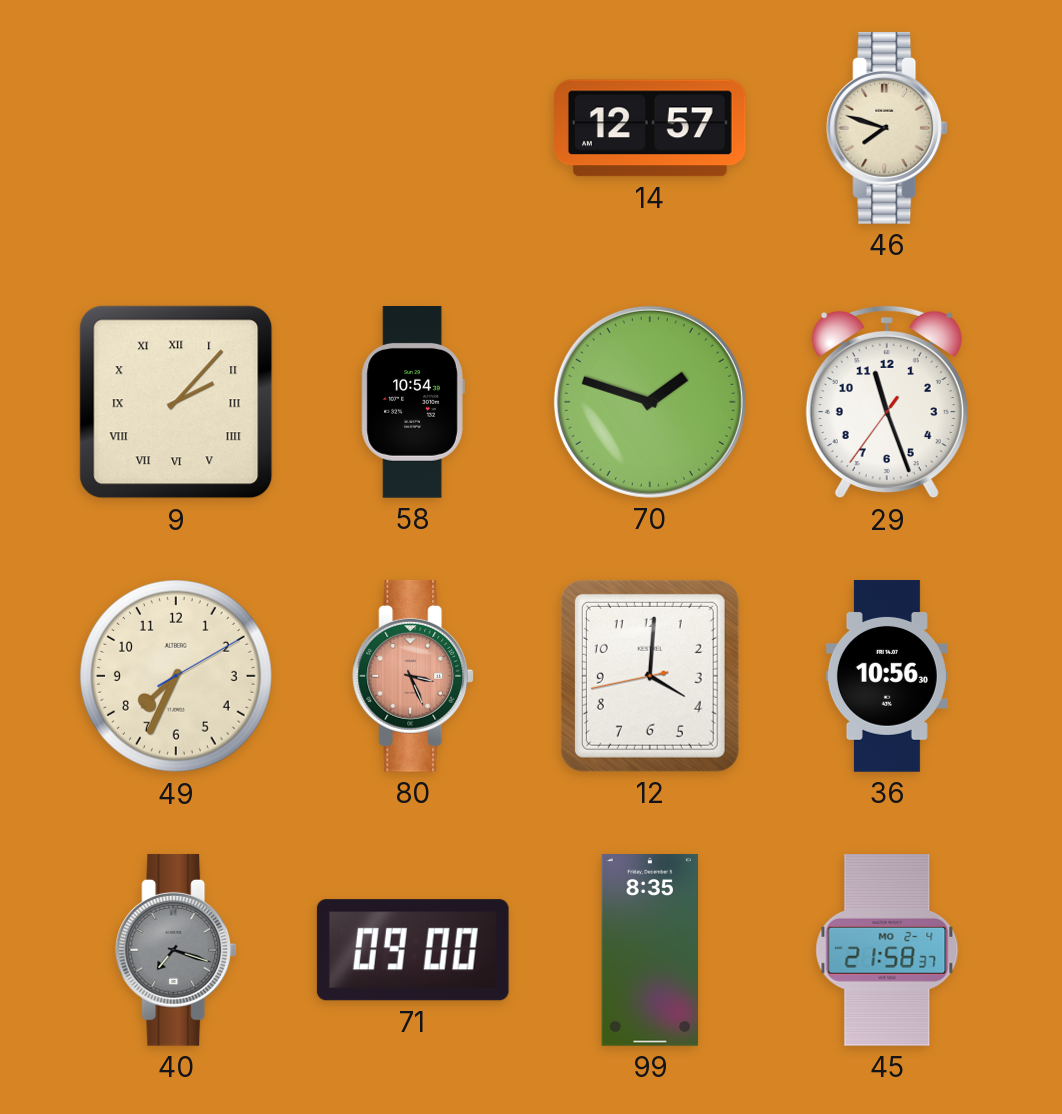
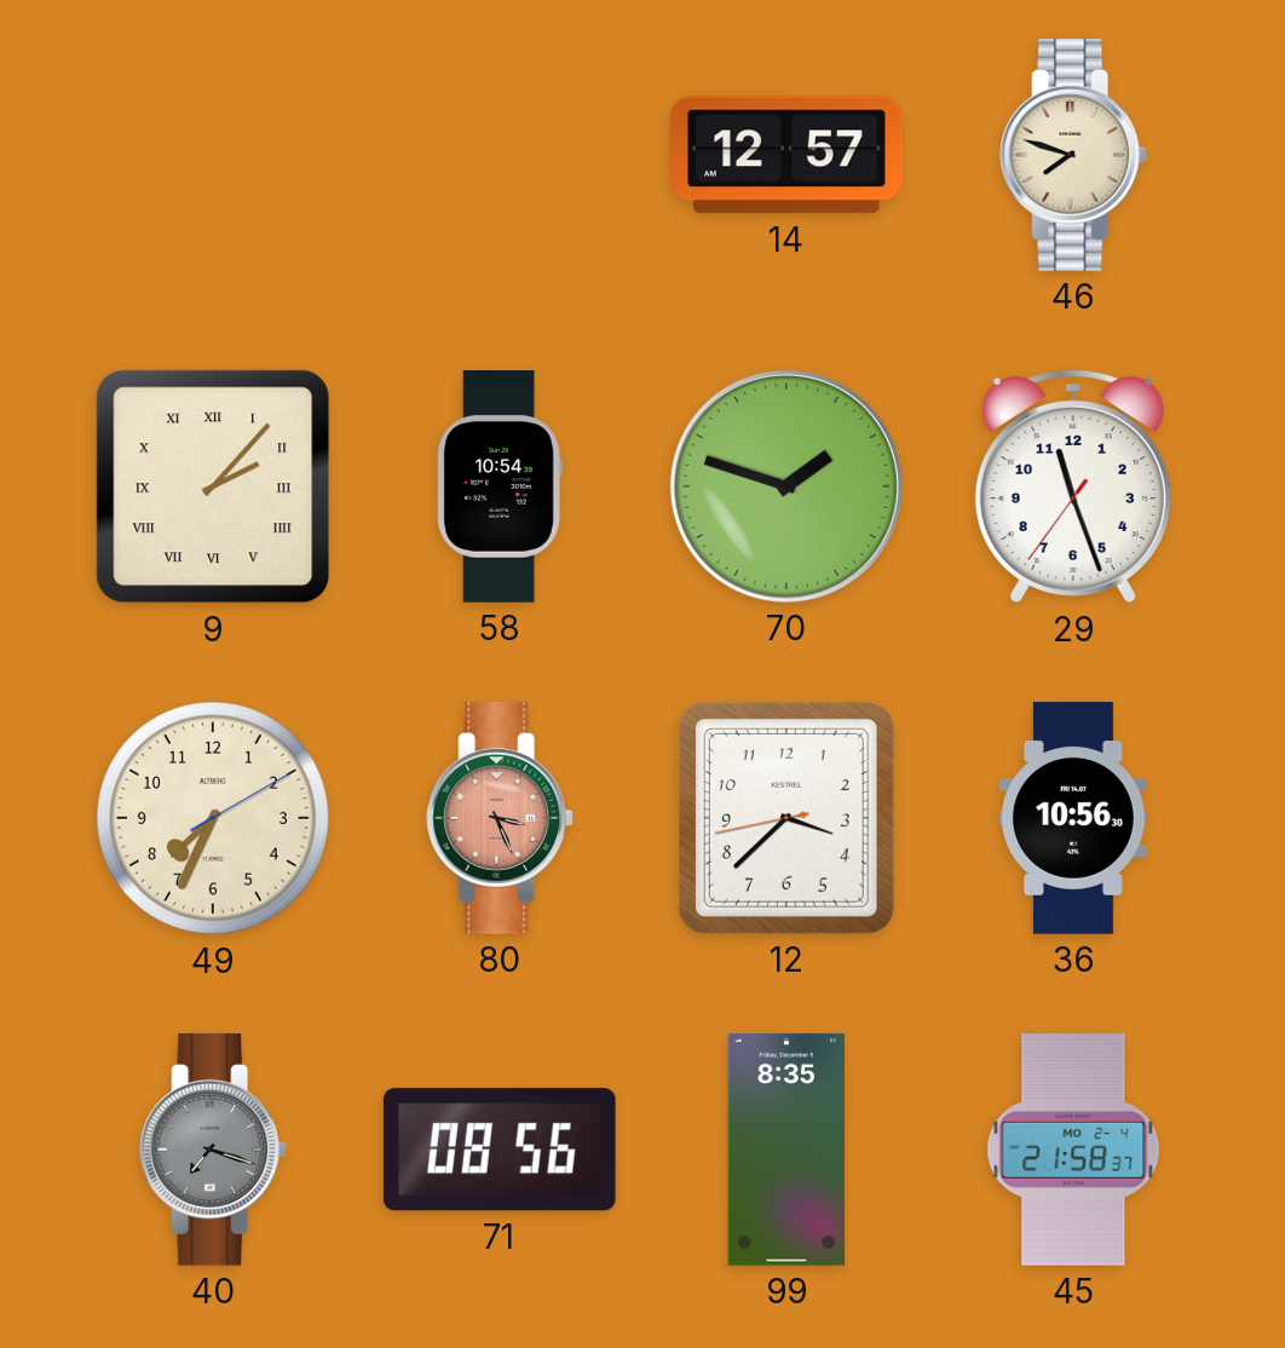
12: 4:00 -> 3:37 (786, 818)
71: 09:00 -> 08:56 (500, 1150)
